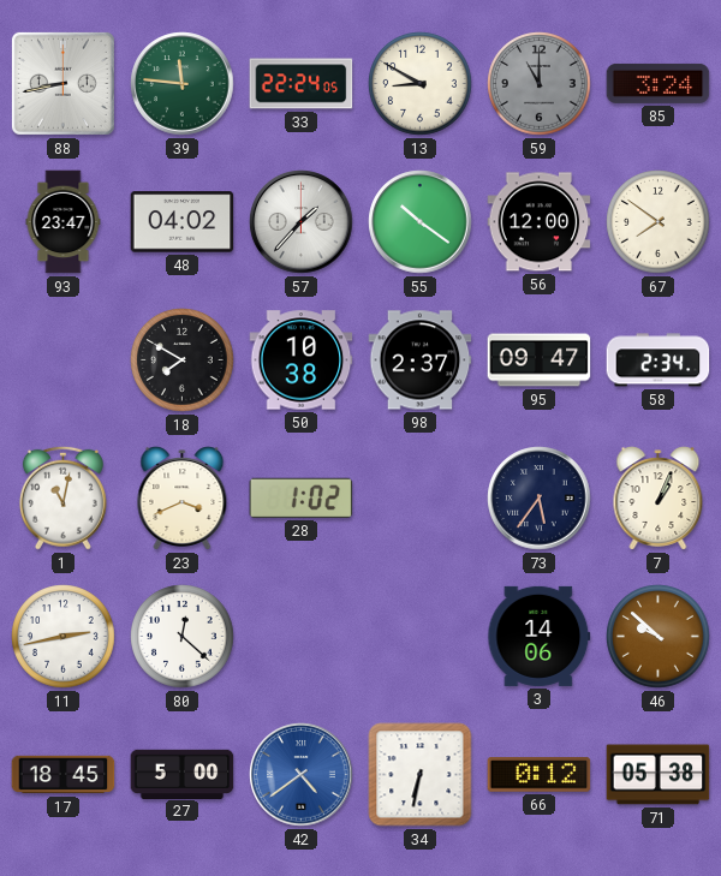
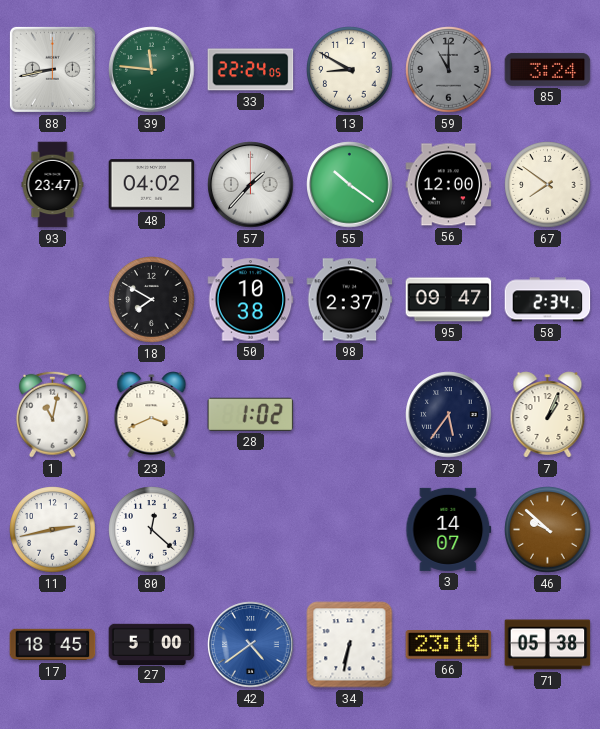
3: 14:06 -> 14:07 (449, 529)
66: 0:12 -> 23:14 (449, 645)
